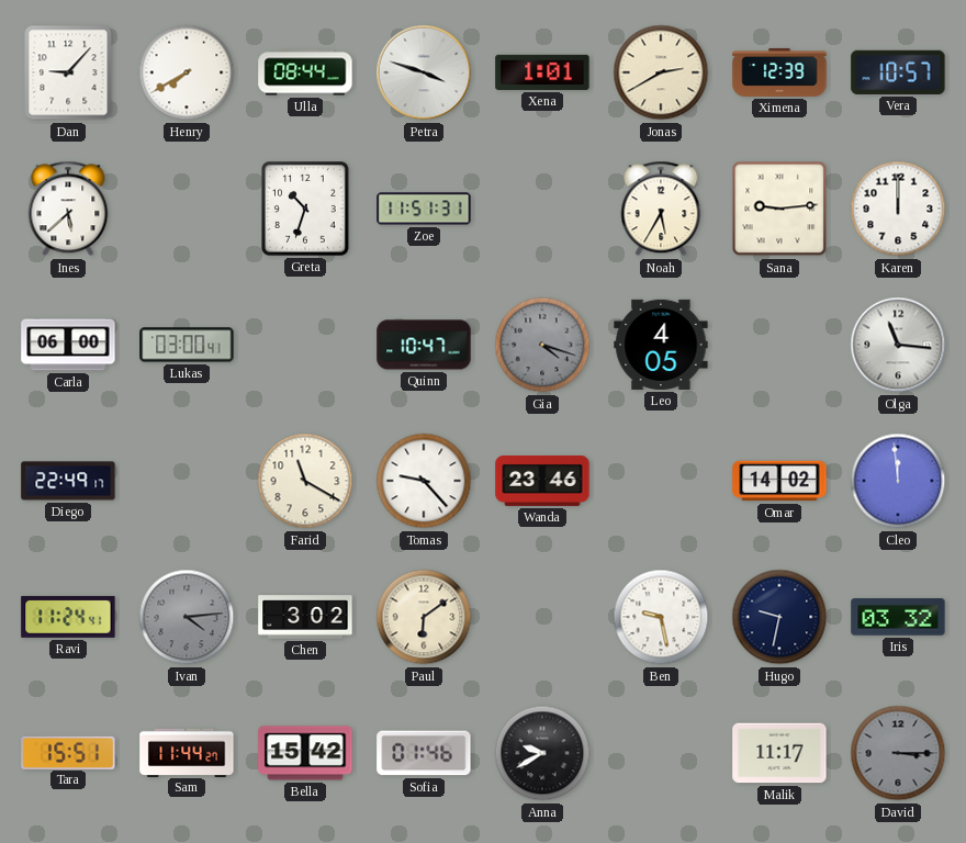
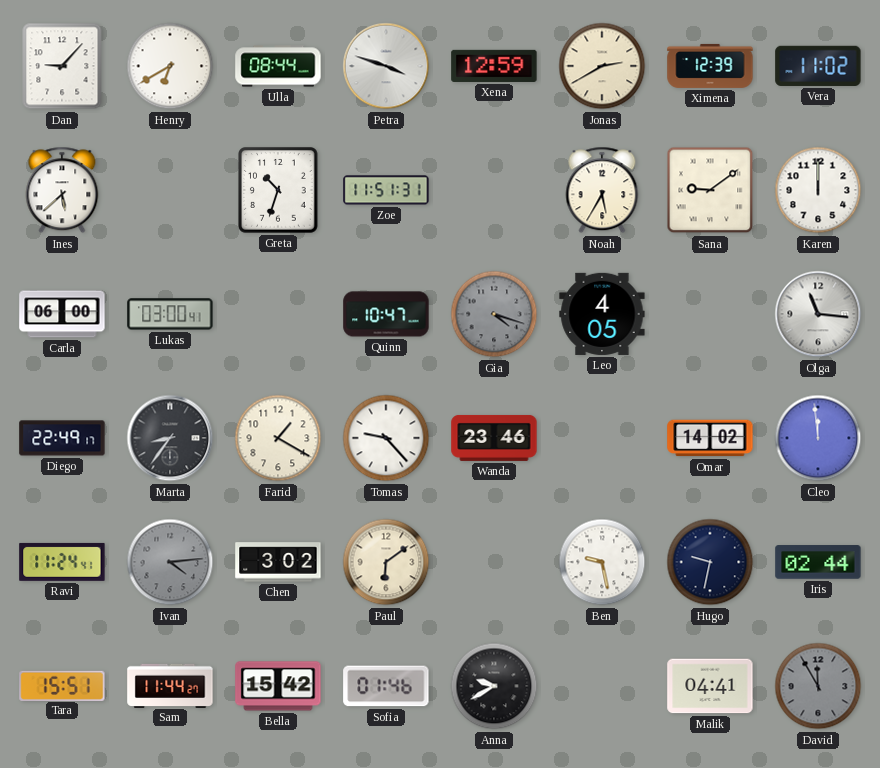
Henry: 7:40 -> 6:40 (170, 66)
Xena: 1:01 -> 12:59 (494, 66)
Vera: 10:57 -> 11:02 (818, 66)
Sana: 9:14 -> 9:09 (710, 190)
Marta: none -> 8:36 (170, 438)
Farid: 11:20 -> 1:20 (278, 438)
Iris: 03:32 -> 02:44 (818, 562)
Malik: 11:17 -> 04:41 (710, 686)
David: 3:15 -> 11:55 (818, 686)
